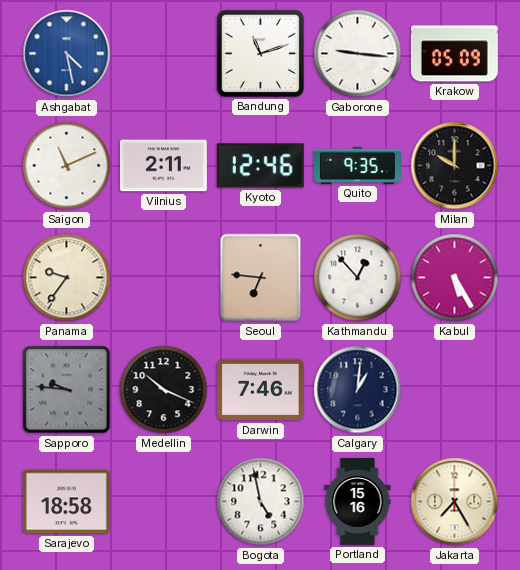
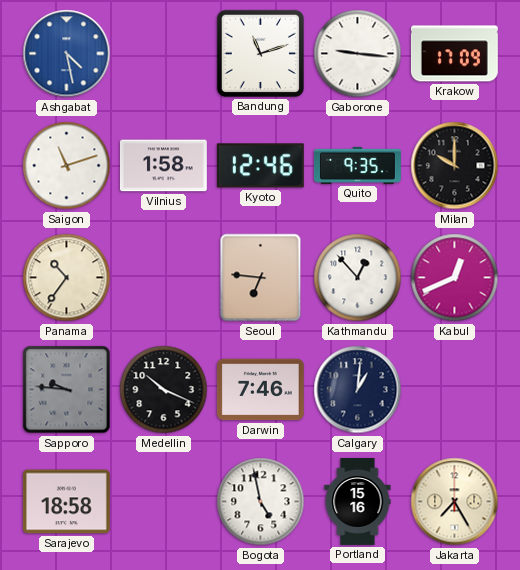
Krakow: 05:09 -> 17:09 (454, 54)
Saigon: 11:11 -> 11:12 (67, 166)
Vilnius: 2:11 -> 1:58 (163, 166)
Panama: 9:36 -> 10:36 (67, 278)
Kabul: 5:25 -> 12:41 (455, 278)
